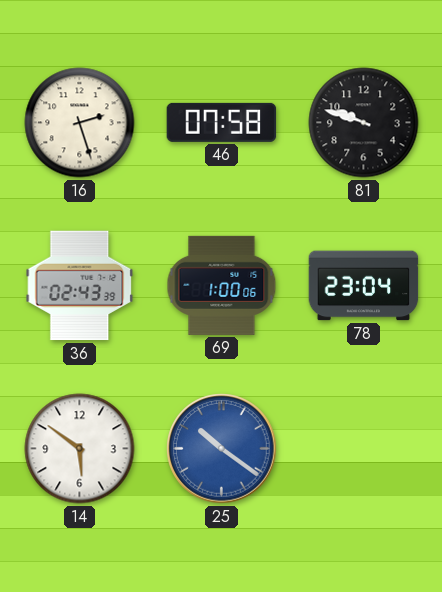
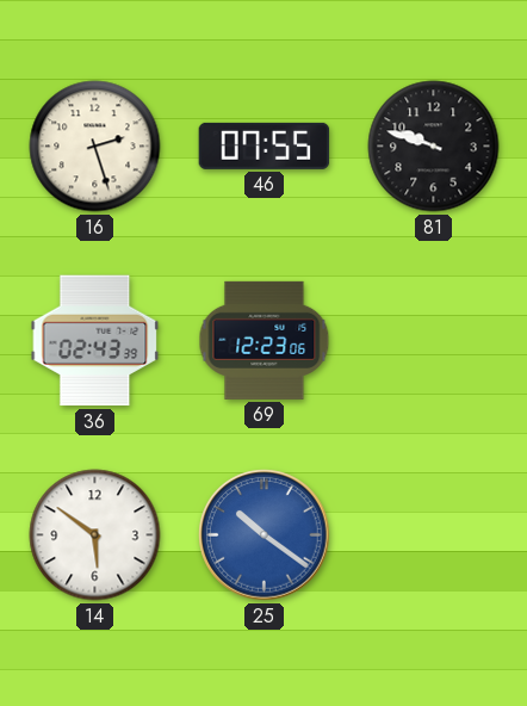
46: 07:58 -> 07:55 (265, 145)
69: 1:00 -> 12:23 (265, 340)
78: 23:04 -> none (364, 286)
